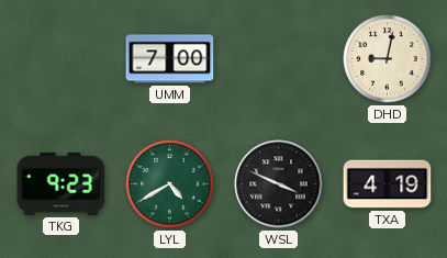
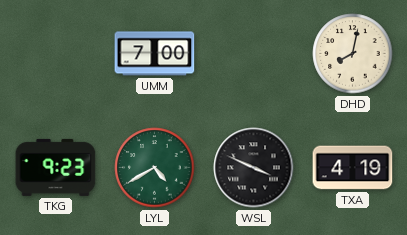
DHD: 9:02 -> 8:02 (353, 54)
